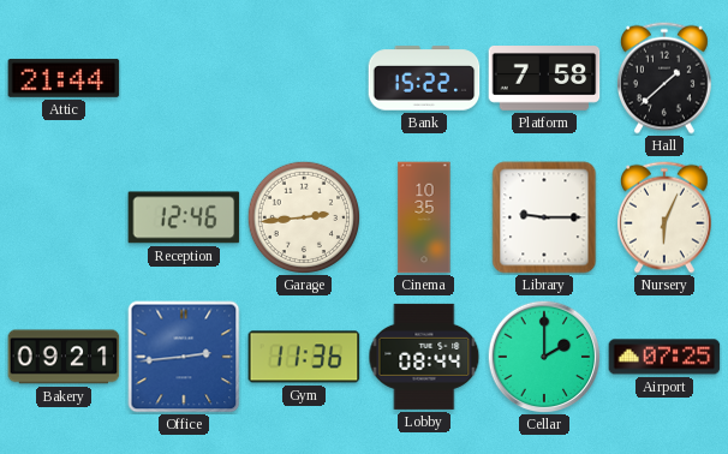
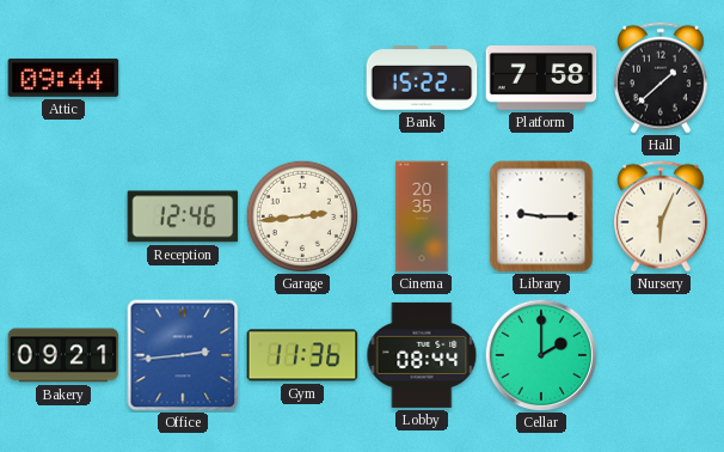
Attic: 21:44 -> 09:44 (63, 78)
Cinema: 10:35 -> 20:35 (422, 216)
Airport: 07:25 -> none (664, 357)
